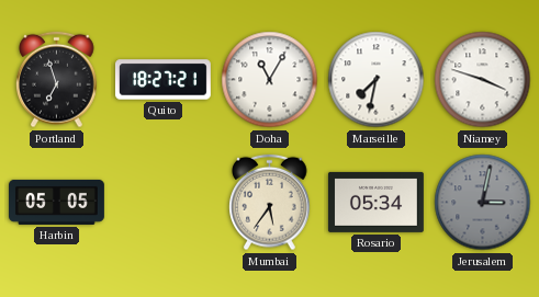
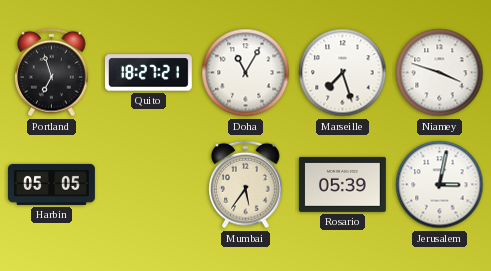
Marseille: 7:32 -> 7:27 (343, 73)
Rosario: 05:34 -> 05:39 (342, 184)
Jerusalem dial: grey -> white (440, 185)
